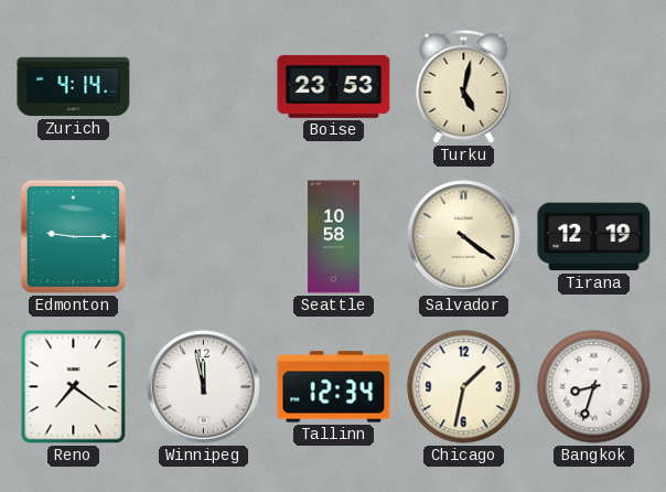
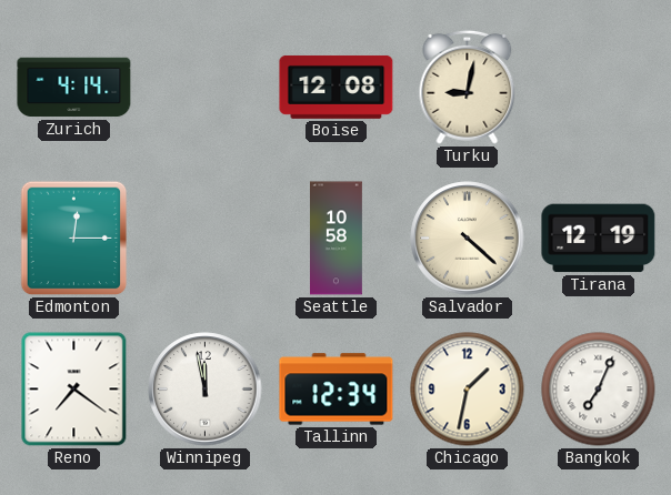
Boise: 23:53 -> 12:08 (337, 87)
Turku: 5:02 -> 9:02 (468, 87)
Edmonton: 9:15 -> 12:15 (74, 239)
Salvador: 4:21 -> 4:22 (468, 239)
Bangkok: 8:33 -> 7:04 (599, 390)
